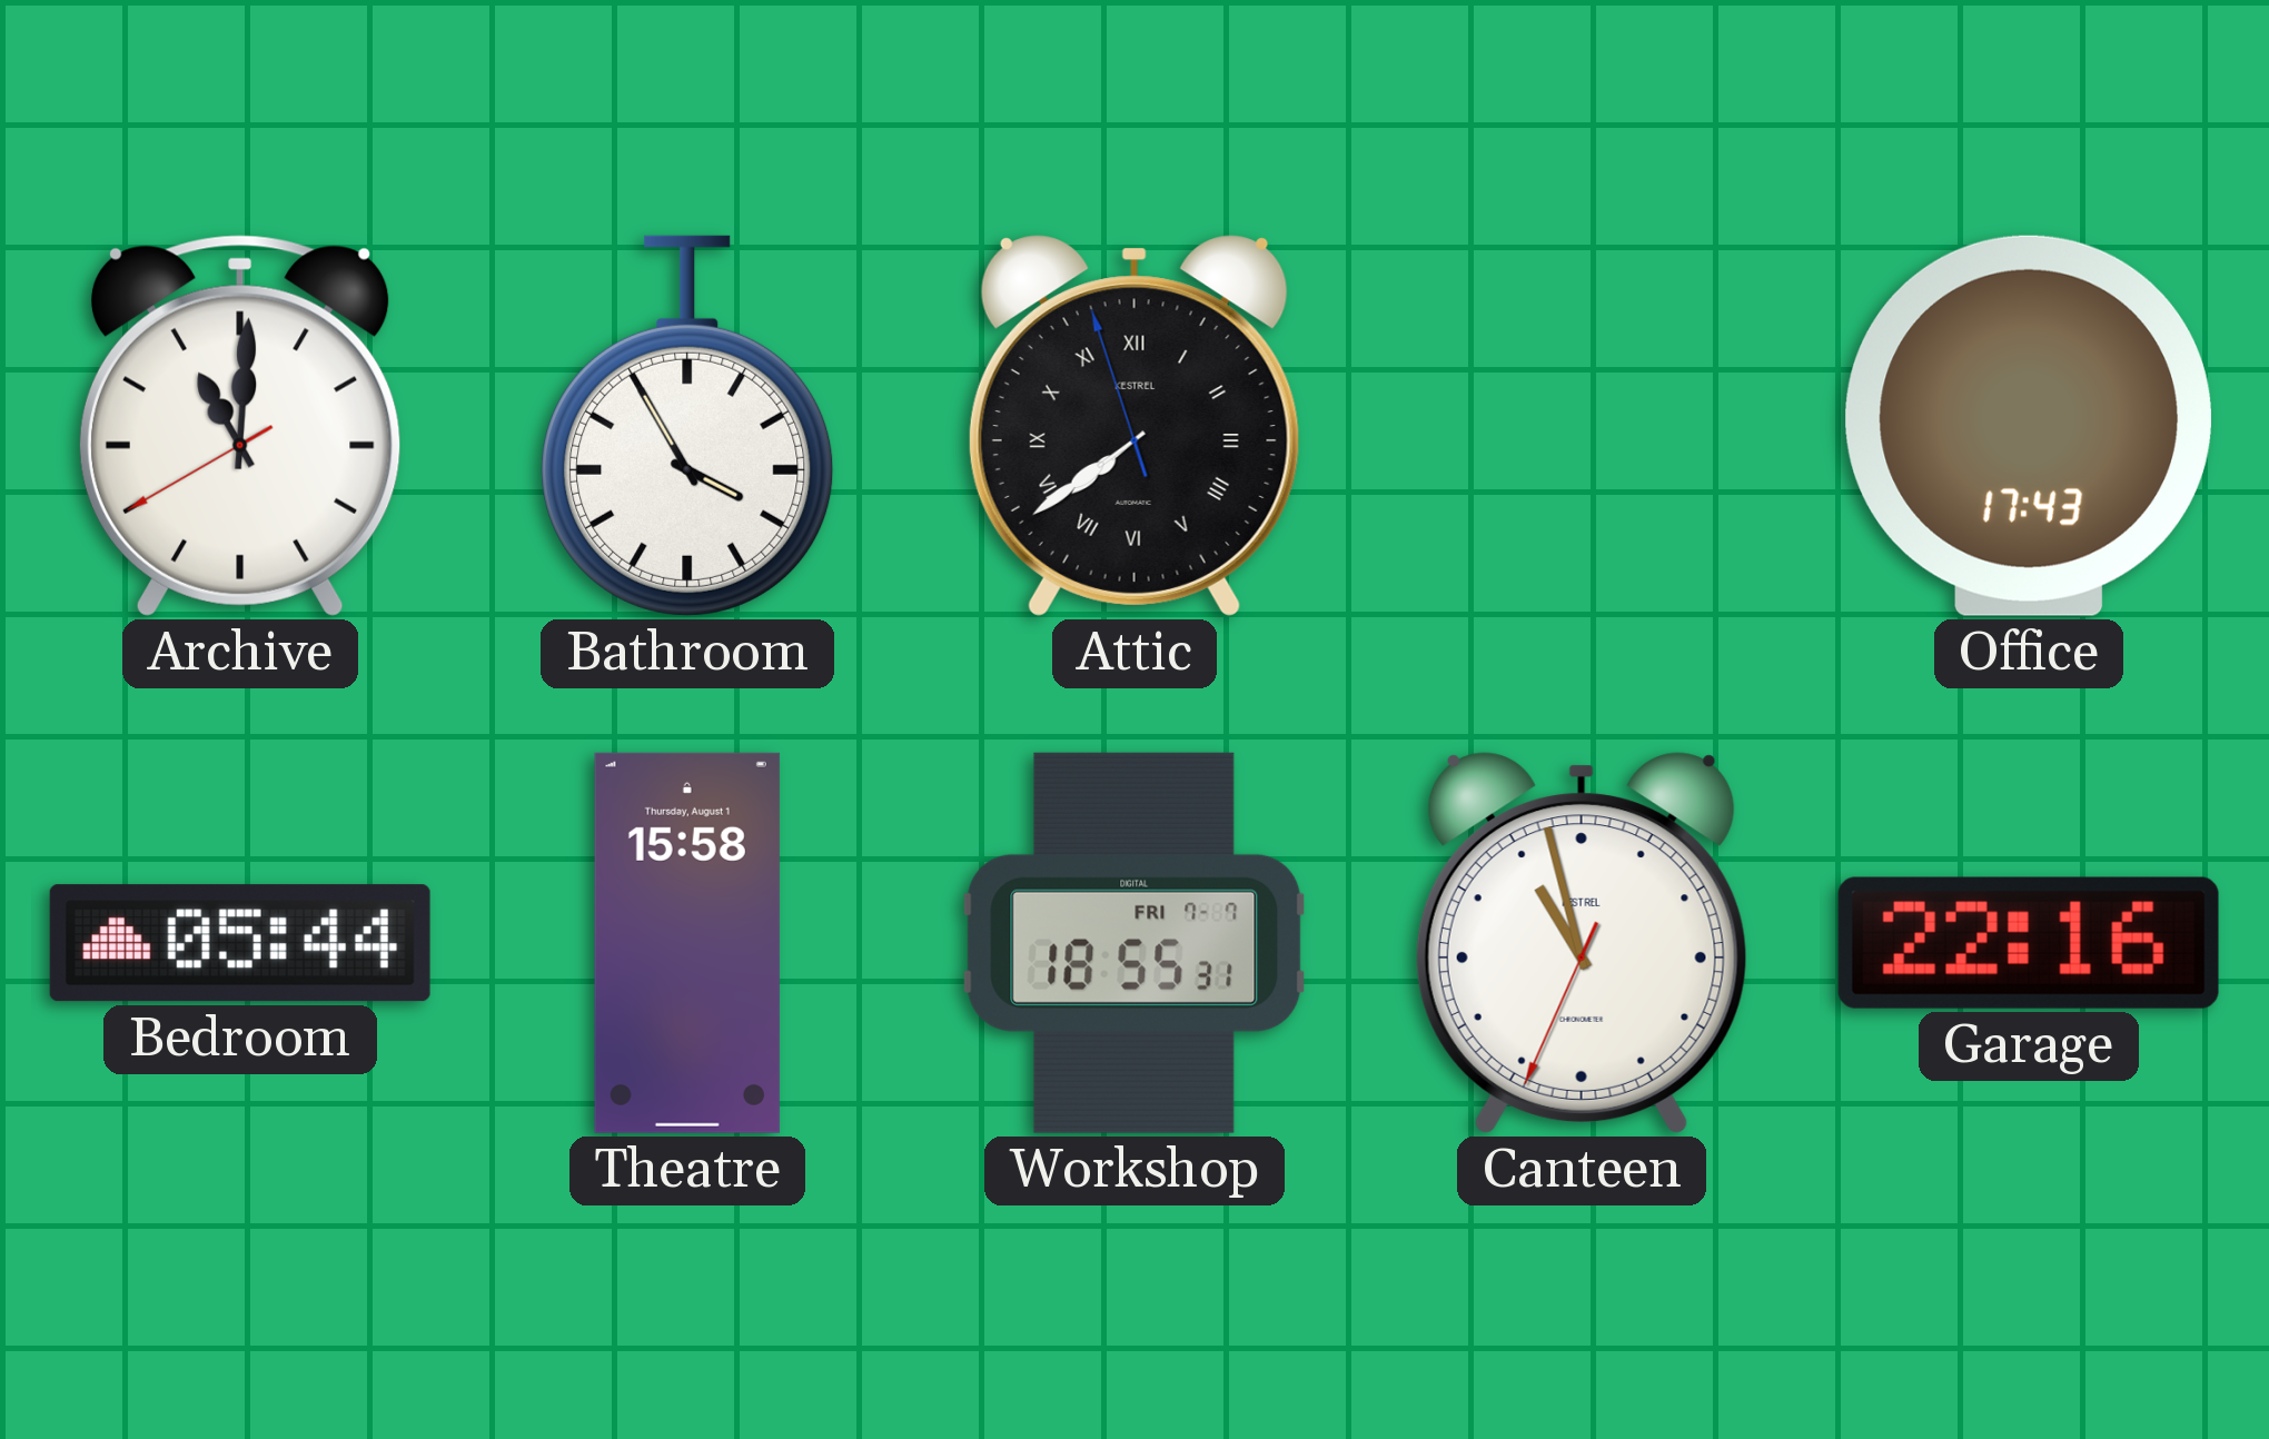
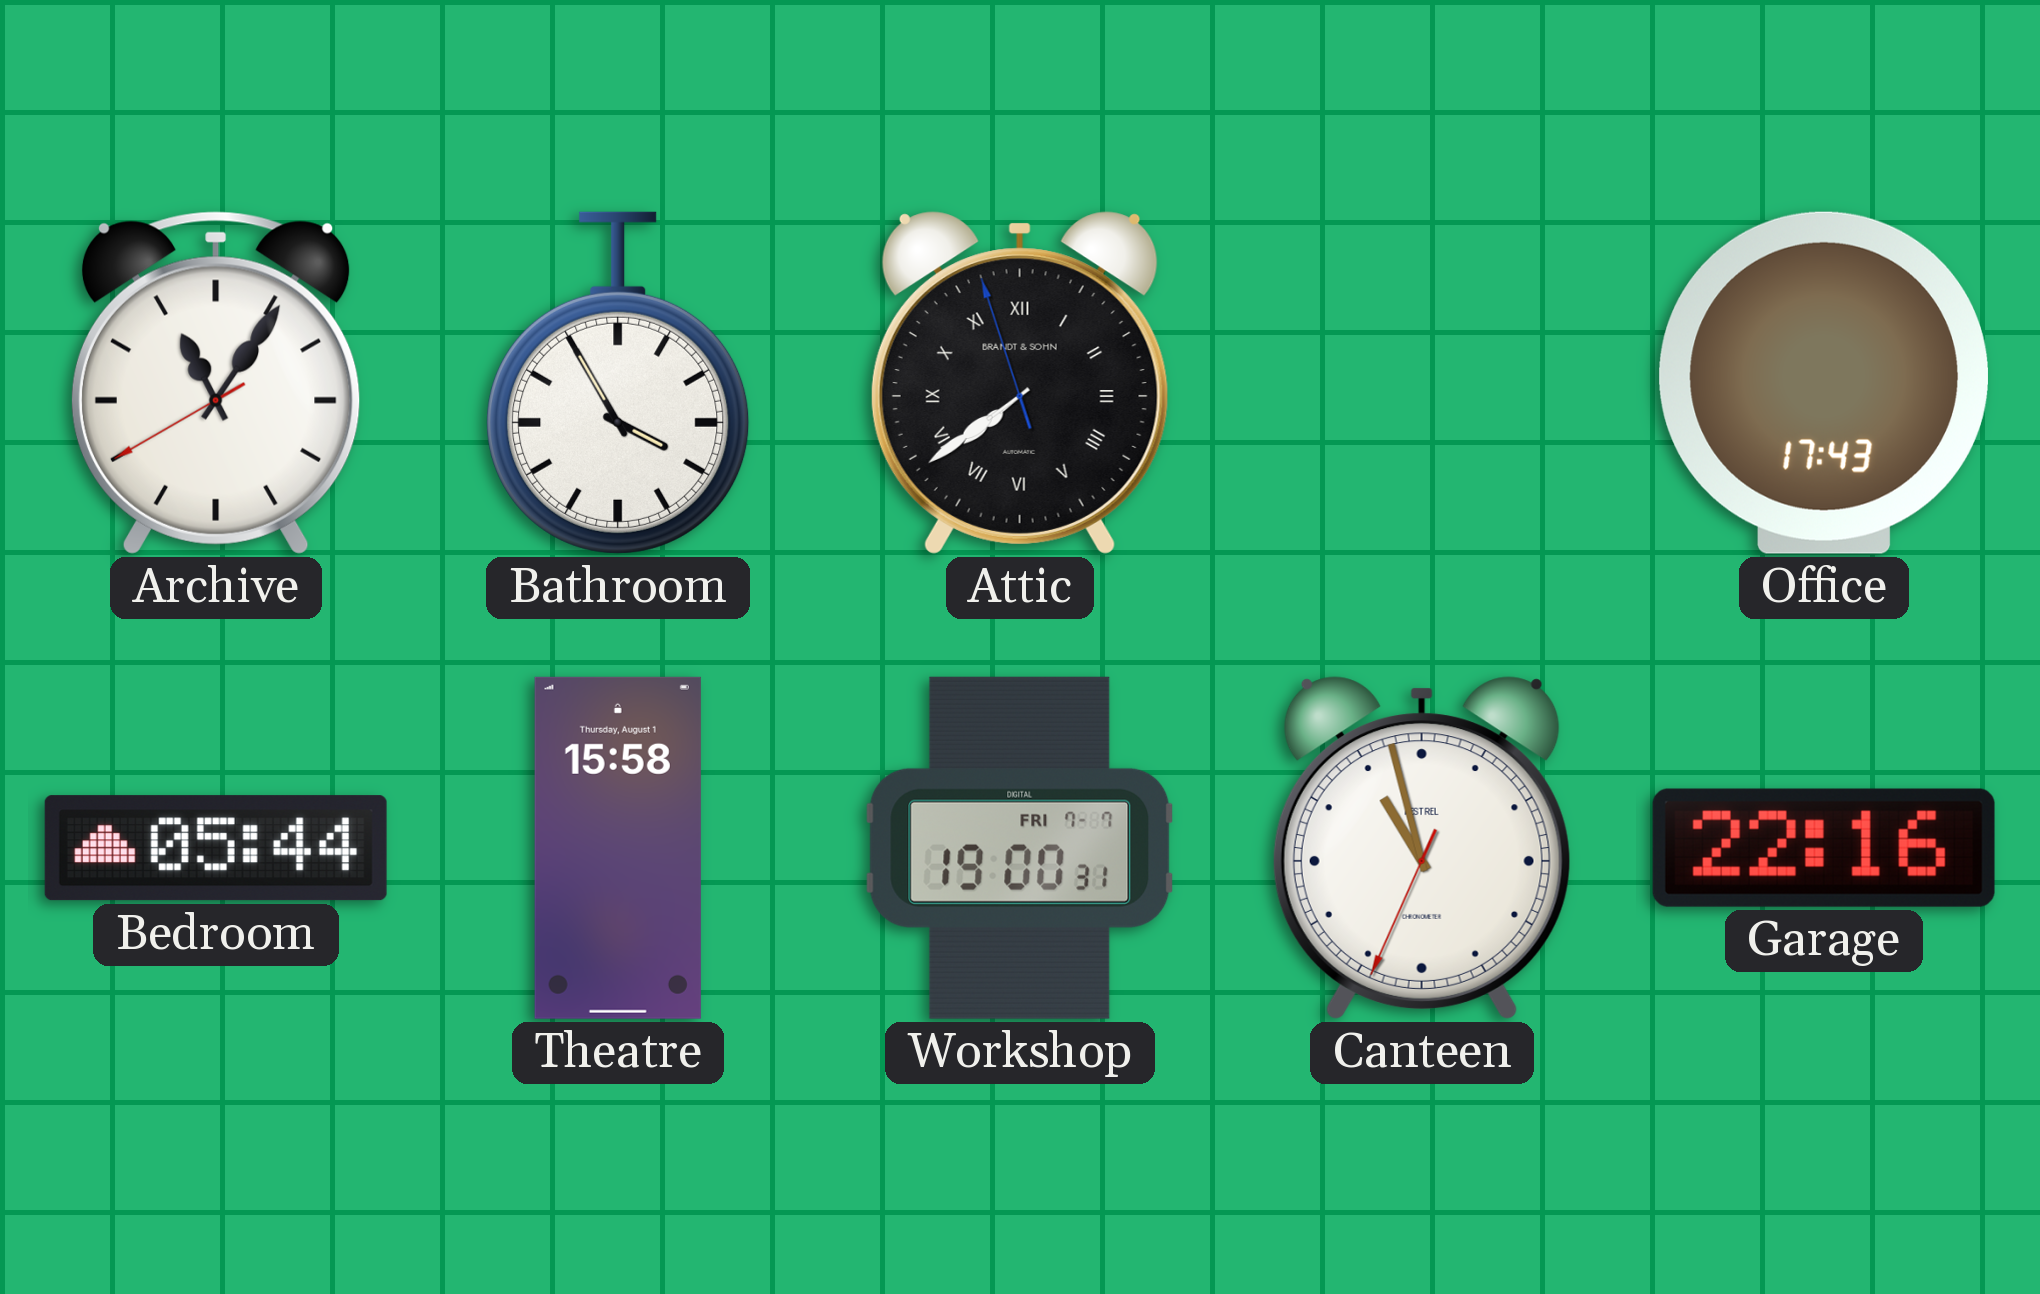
Archive: 11:00 -> 11:05 (216, 383)
Attic brand: KESTREL -> BRANDT & SOHN (1020, 383)
Workshop: 18:55 -> 19:00 (1020, 848)
